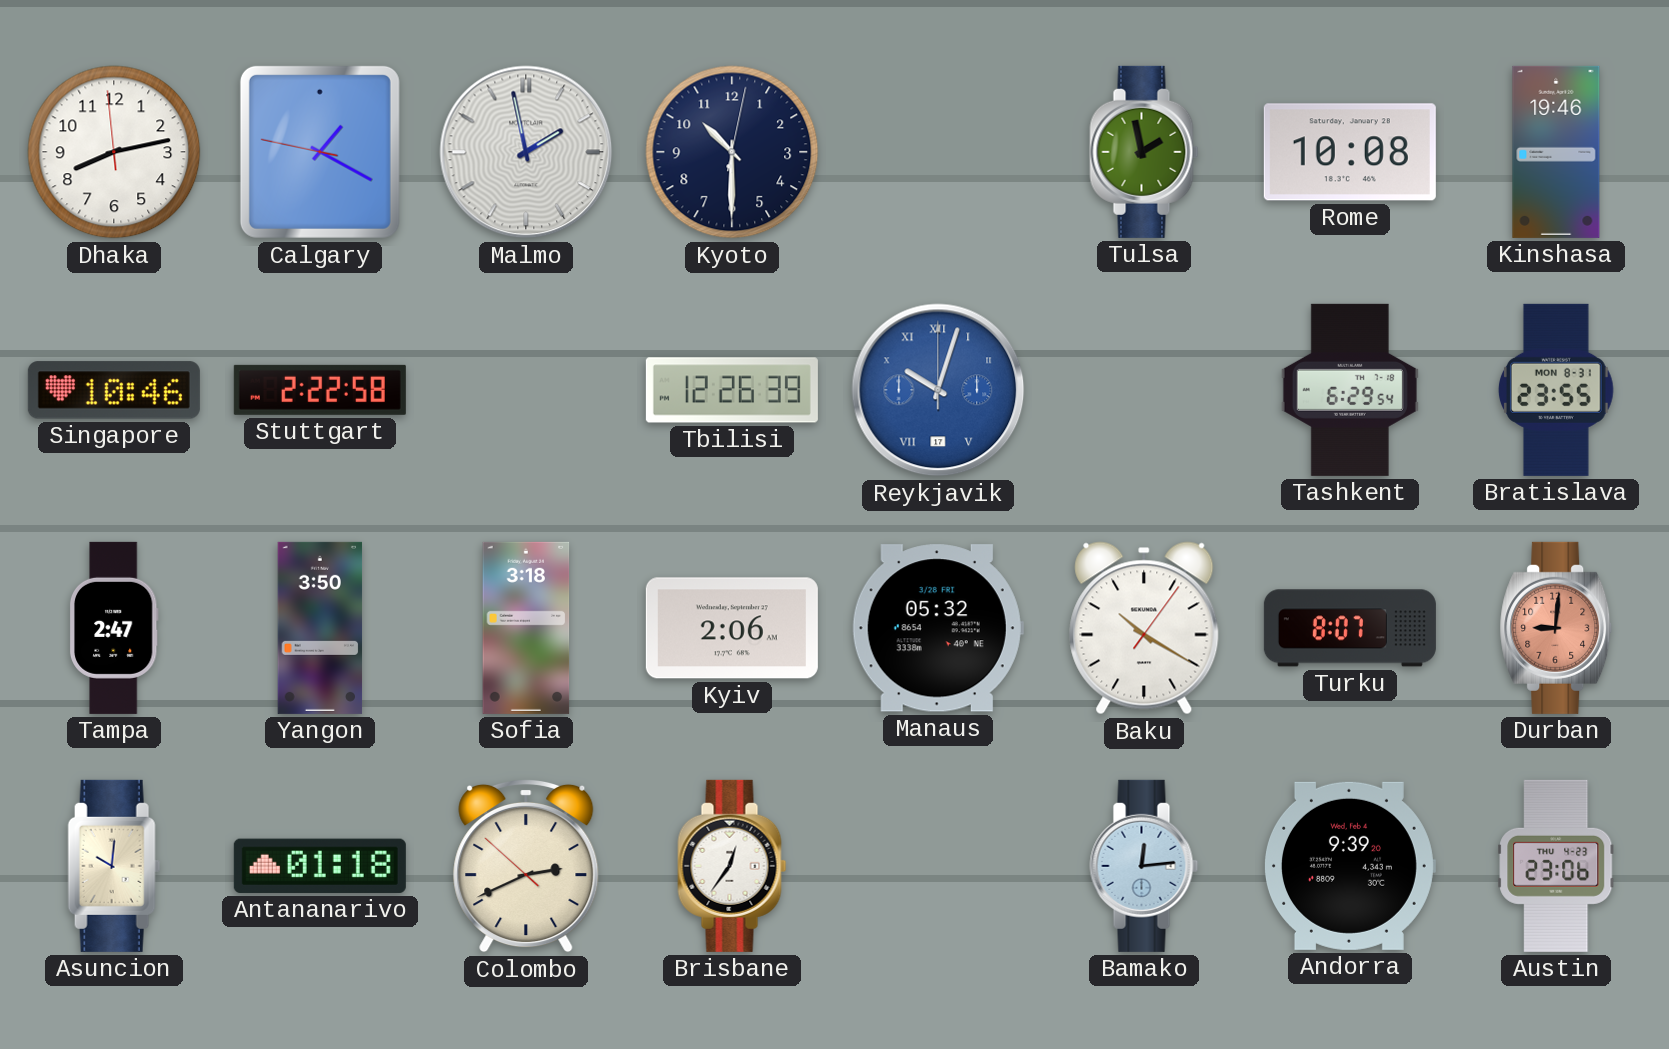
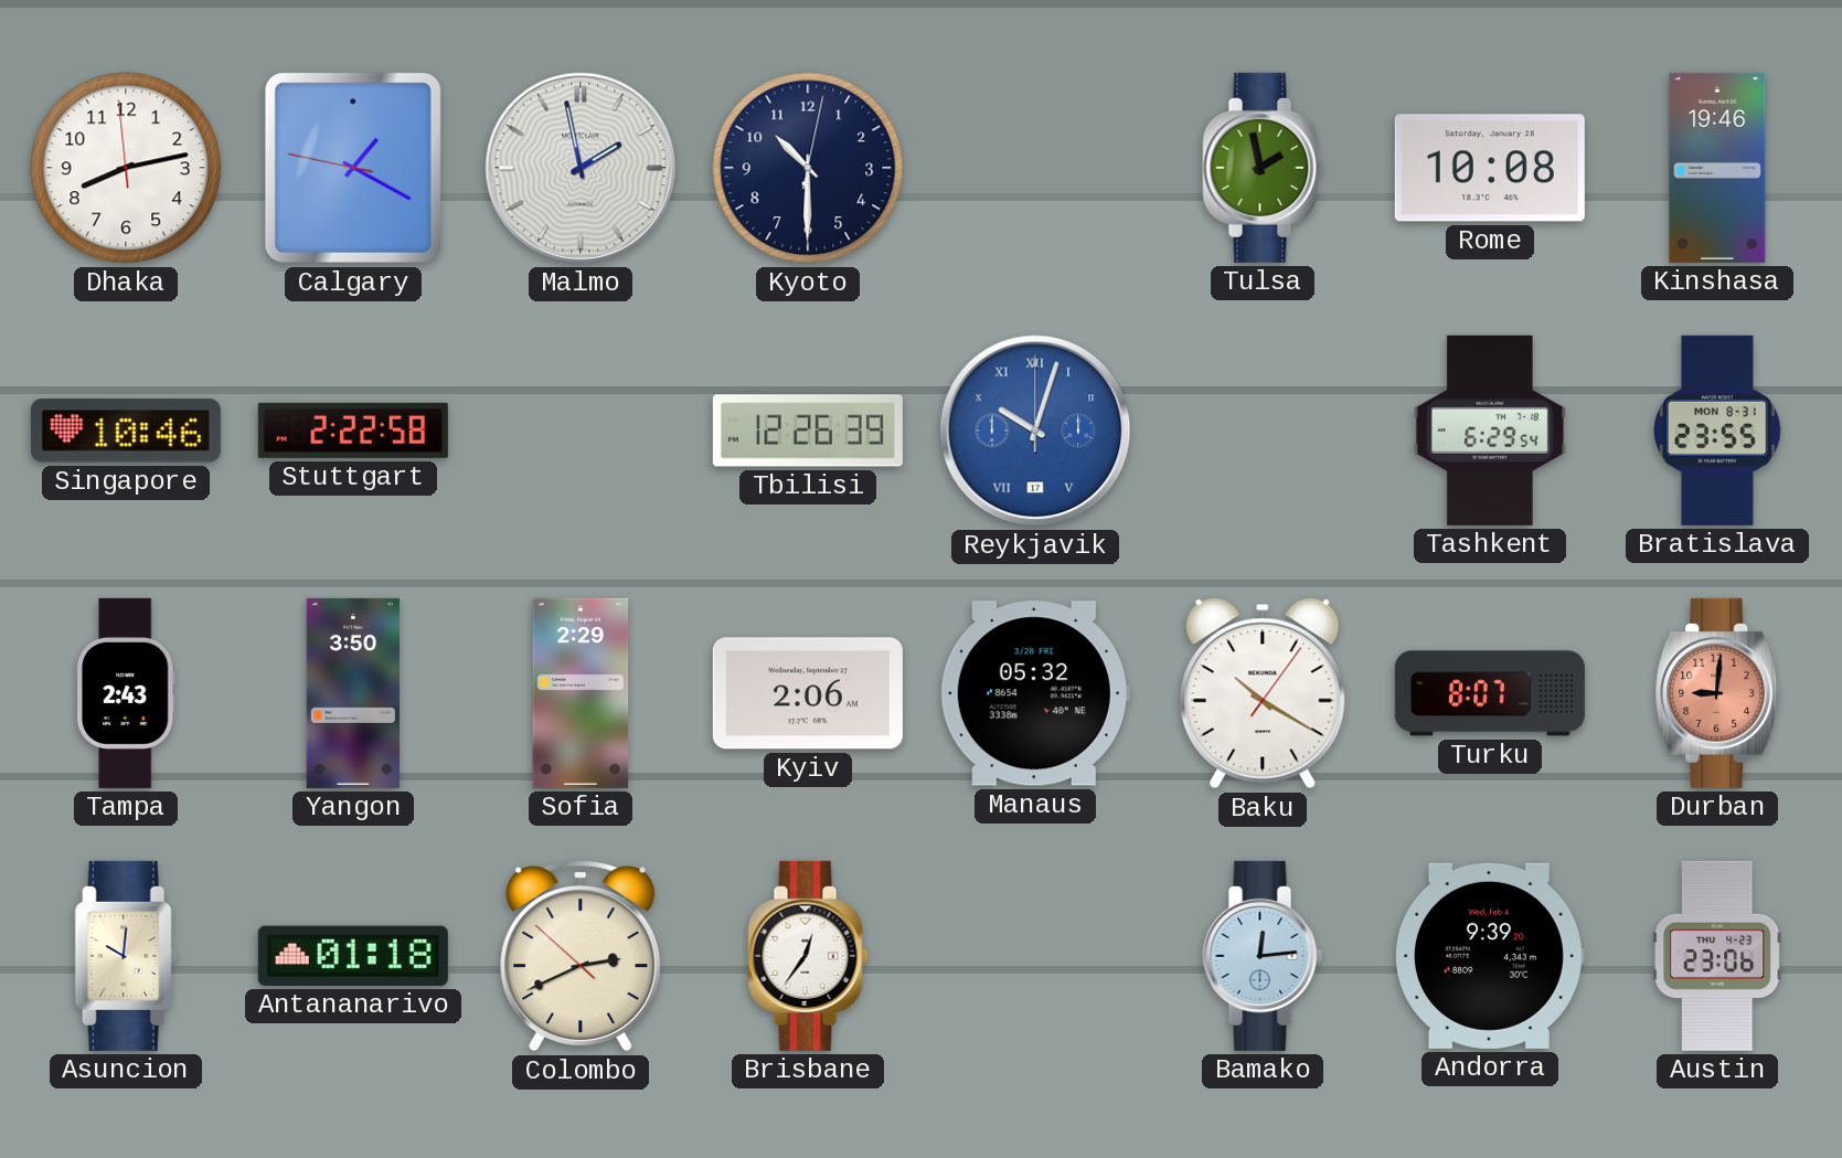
Tampa: 2:47 -> 2:43 (126, 693)
Sofia: 3:18 -> 2:29 (581, 693)
